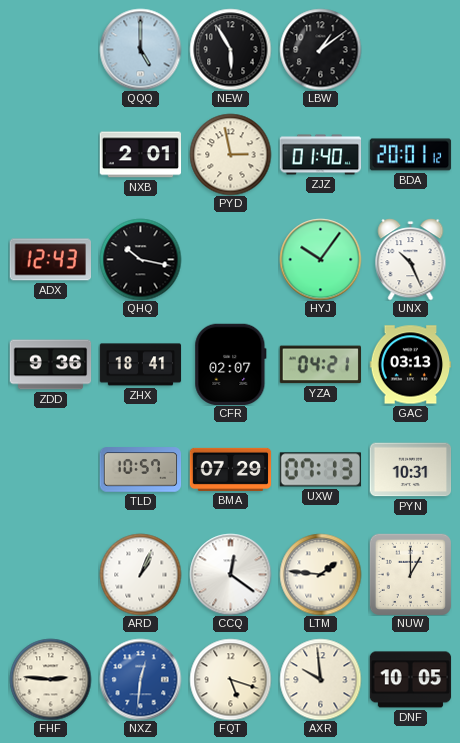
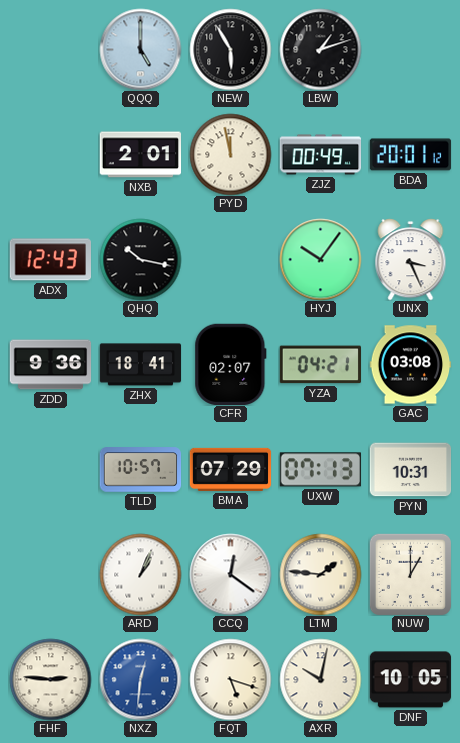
LBW: 1:09 -> 1:12 (320, 49)
PYD: 2:58 -> 11:58 (230, 154)
ZJZ: 01:40 -> 00:49 (320, 155)
UNX: 10:26 -> 3:26 (411, 259)
GAC: 03:13 -> 03:08 (410, 365)
AXR: 9:59 -> 10:02 (320, 679)
